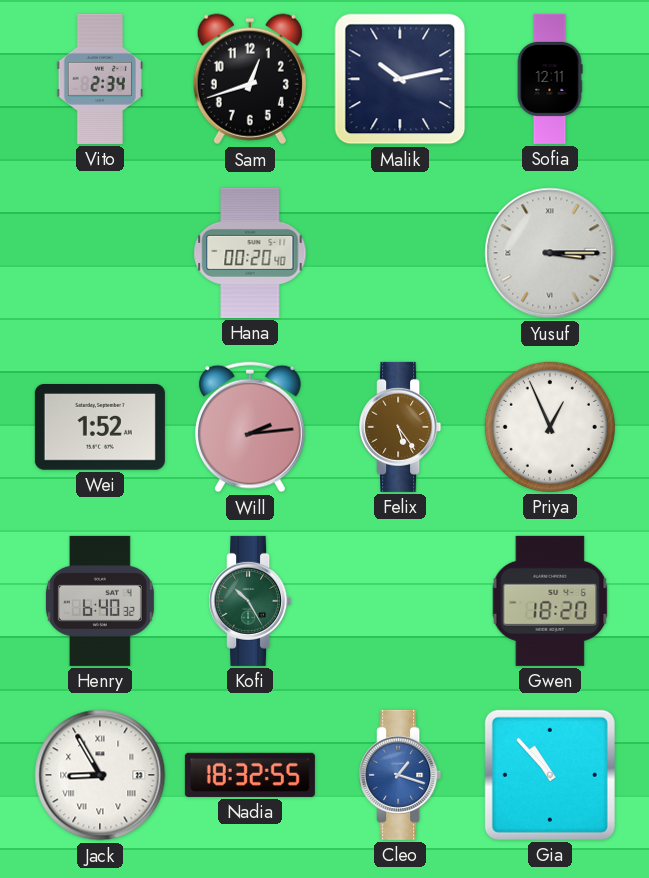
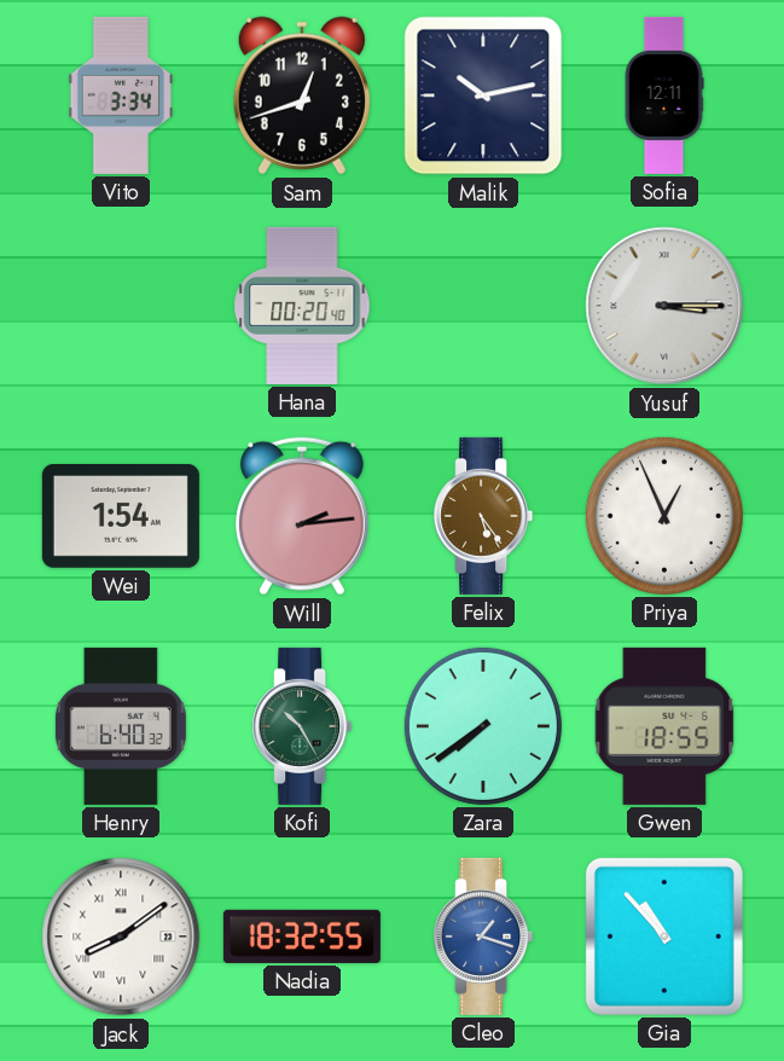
Vito: 2:34 -> 3:34 (120, 95)
Wei: 1:52 -> 1:54 (121, 517)
Zara: none -> 7:39 (483, 726)
Gwen: 18:20 -> 18:55 (664, 726)
Jack: 8:55 -> 8:09 (121, 937)
